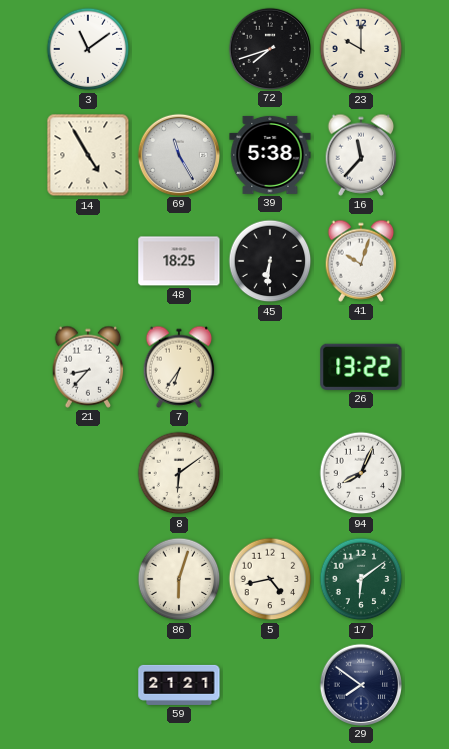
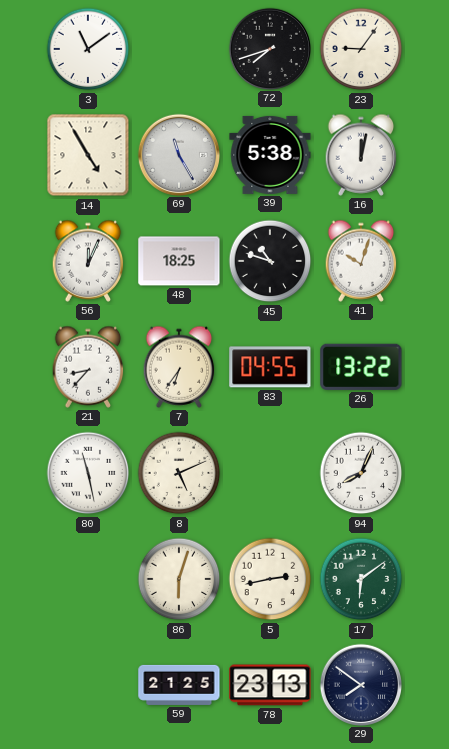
23: 10:00 -> 9:06 (361, 49)
16: 11:37 -> 12:02 (361, 155)
56: none -> 12:04 (88, 261)
45: 6:31 -> 10:48 (270, 261)
83: none -> 04:55 (270, 367)
80: none -> 11:28 (88, 473)
8: 6:09 -> 5:11 (179, 473)
5: 4:43 -> 2:43 (270, 579)
59: 21:21 -> 21:25 (179, 685)
78: none -> 23:13 (270, 685)
